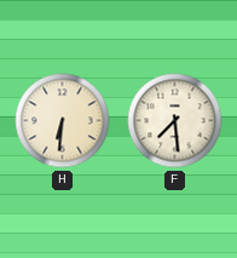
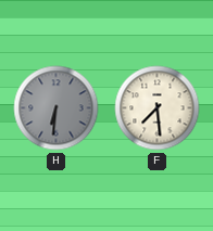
H dial: cream -> grey (57, 108)
